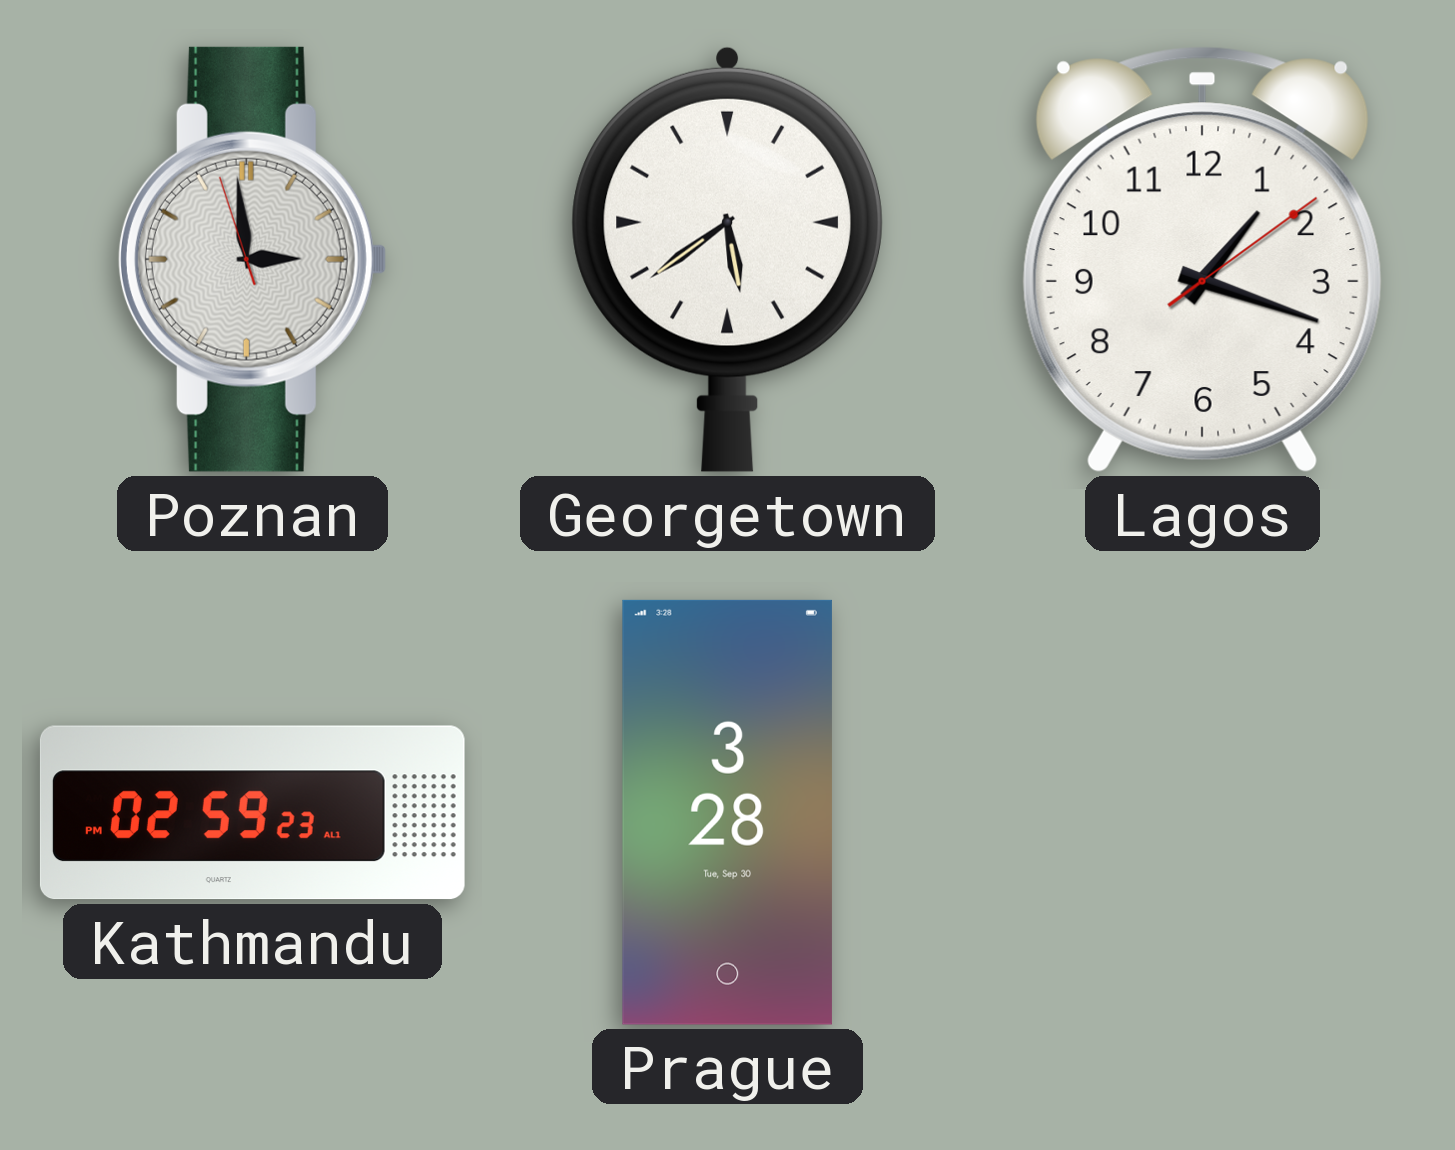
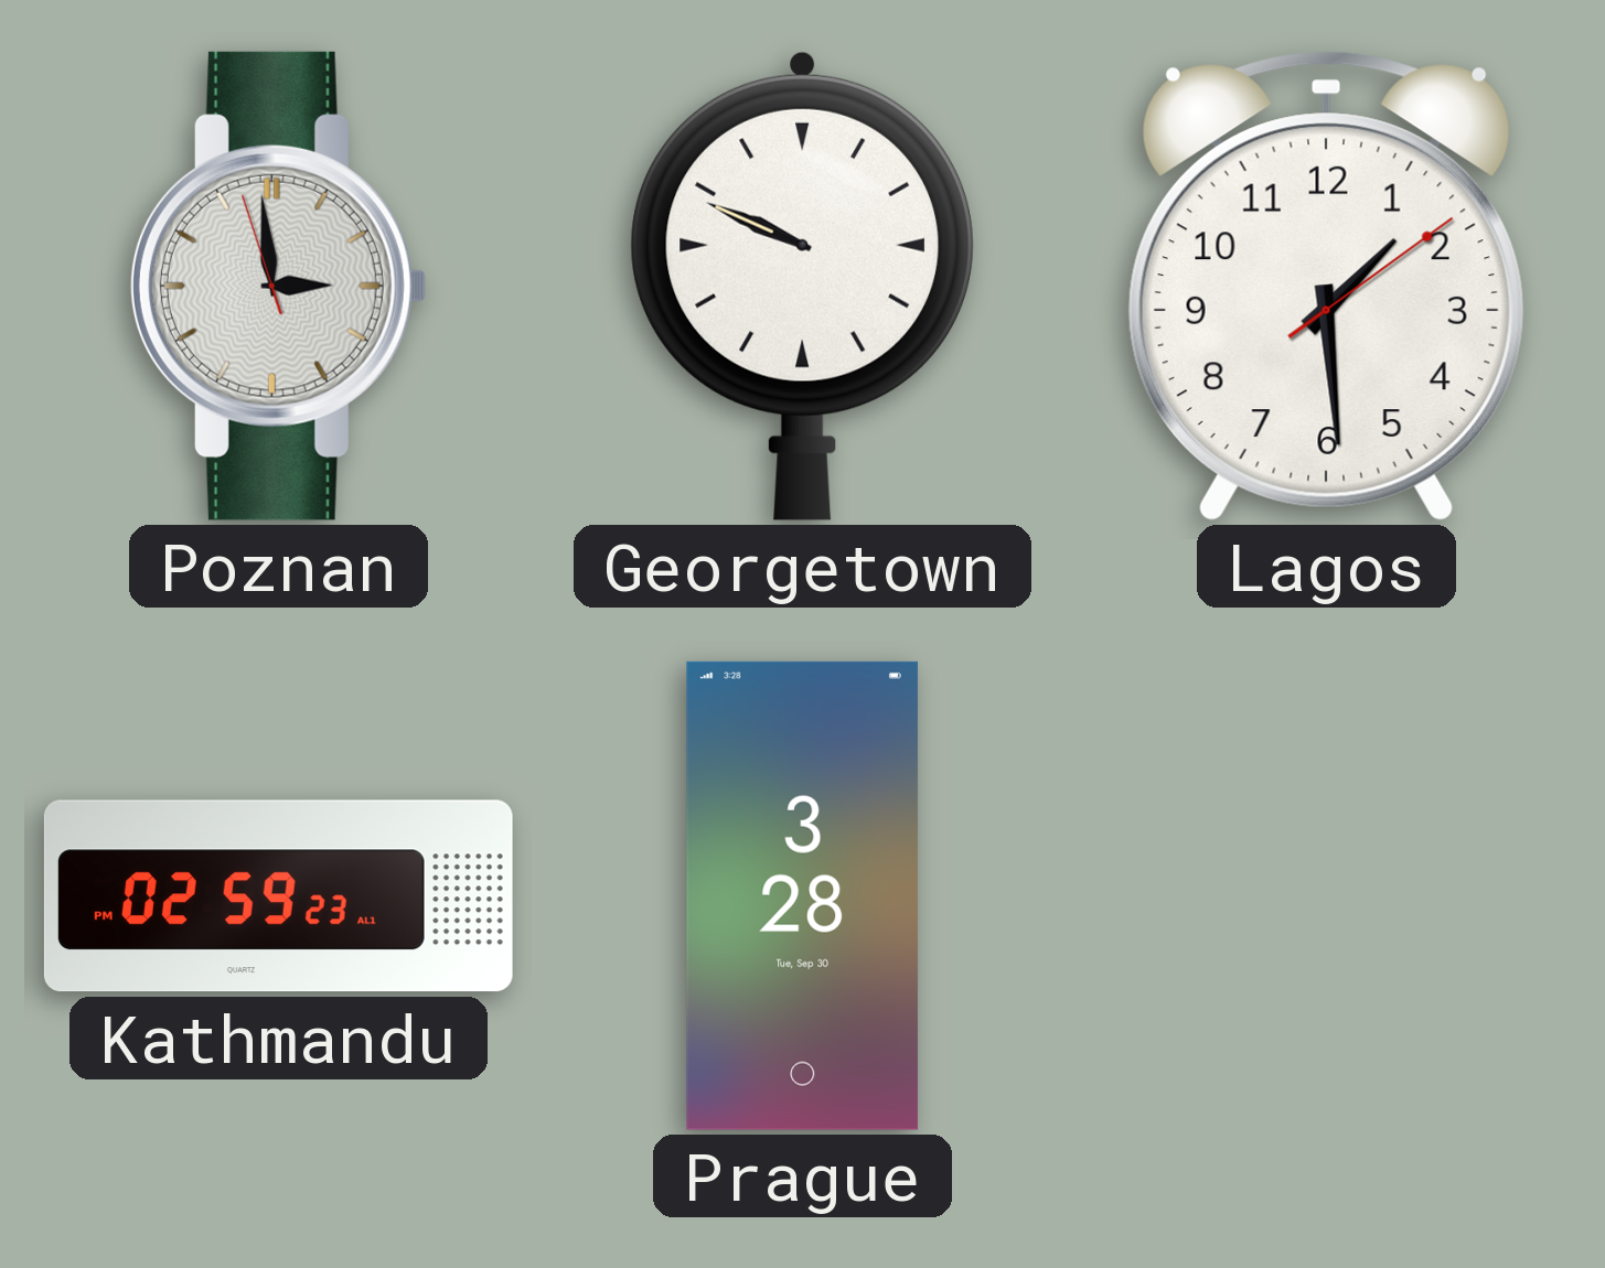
Georgetown: 5:39 -> 9:49 (802, 286)
Lagos: 1:18 -> 1:29 (1326, 286)
